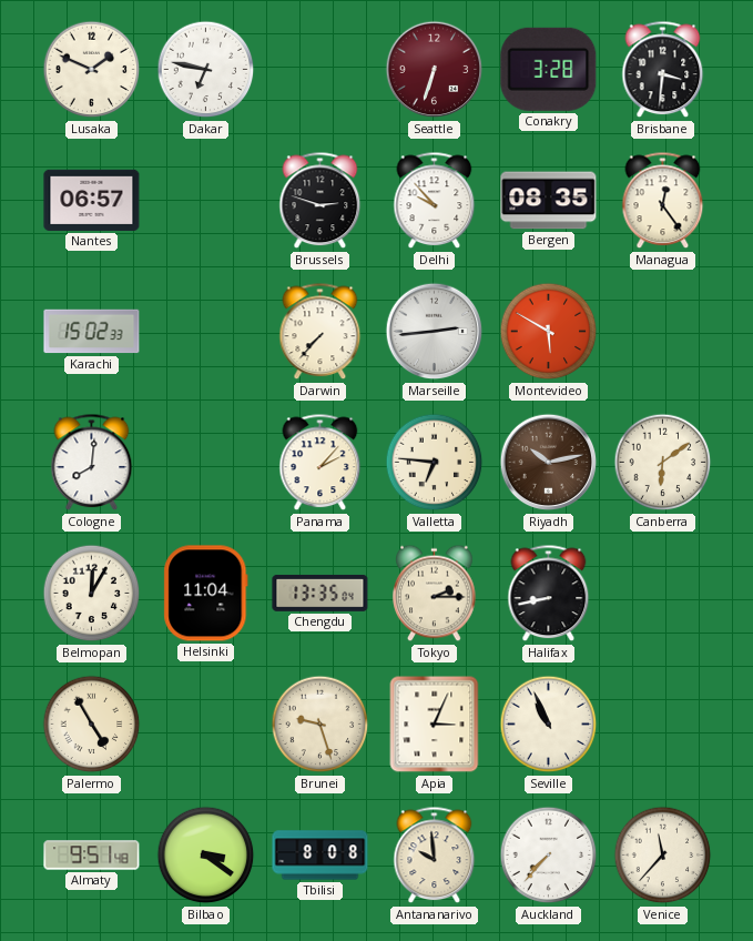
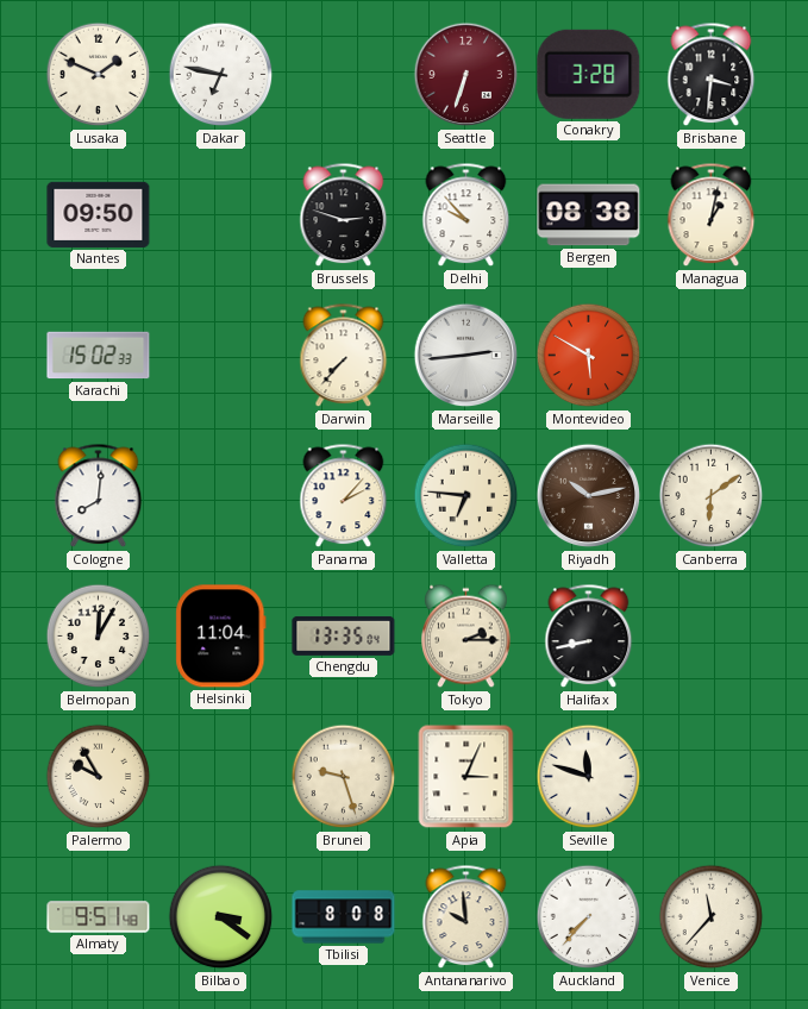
Nantes: 06:57 -> 09:50 (99, 214)
Bergen: 08:35 -> 08:38 (589, 215)
Managua: 12:24 -> 1:02 (712, 215)
Palermo: 4:55 -> 9:55 (99, 777)
Seville: 10:56 -> 11:48 (589, 777)
